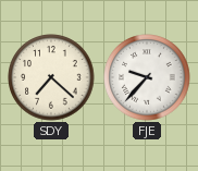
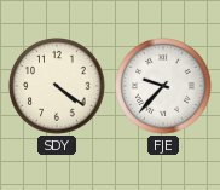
SDY: 7:22 -> 4:21 (57, 86)
